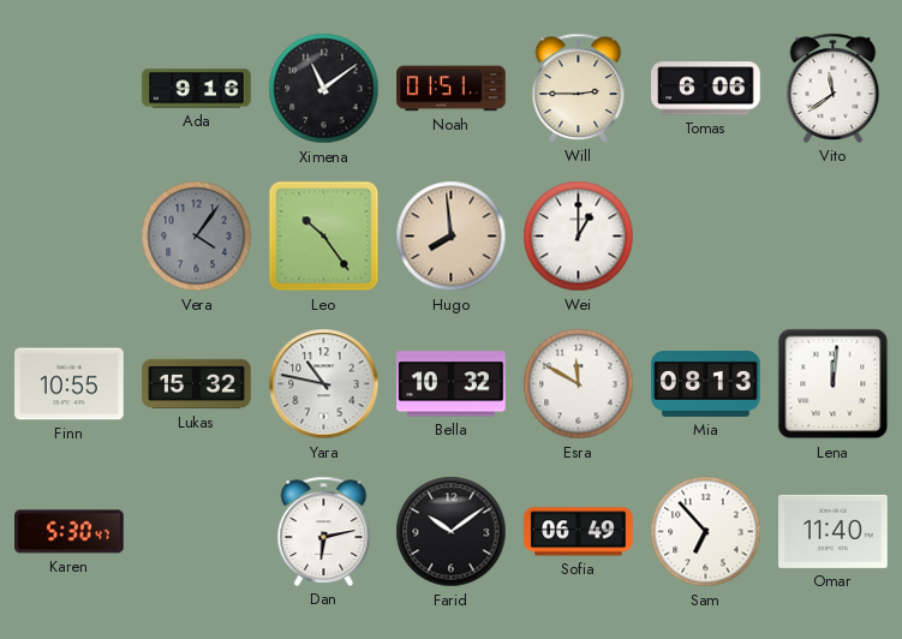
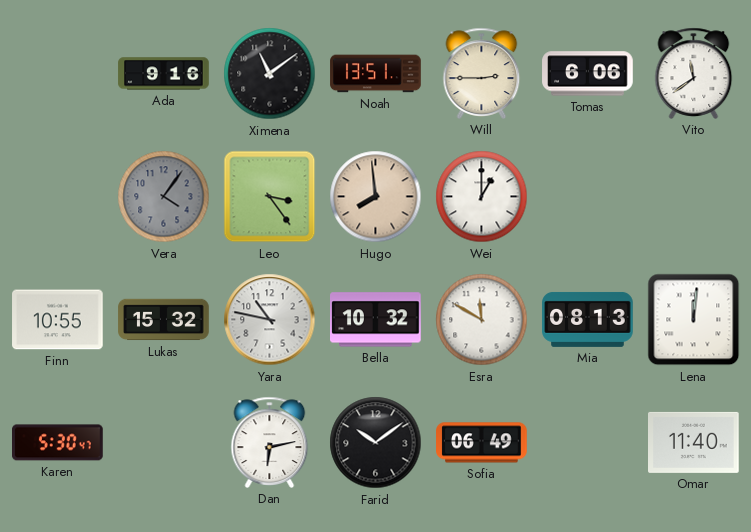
Noah: 01:51 -> 13:51 (376, 74)
Leo: 10:24 -> 3:24 (270, 197)
Sam: 6:53 -> none (706, 532)
